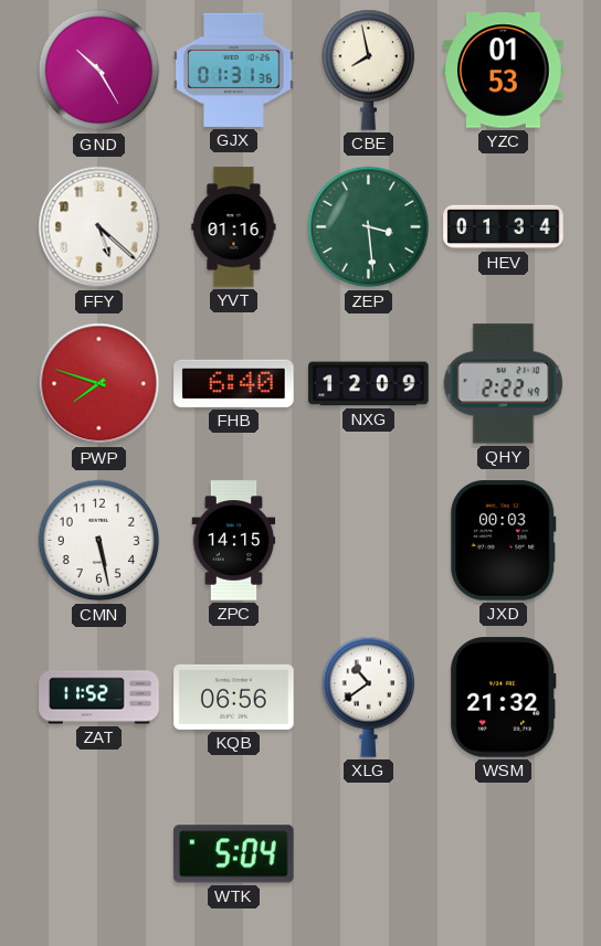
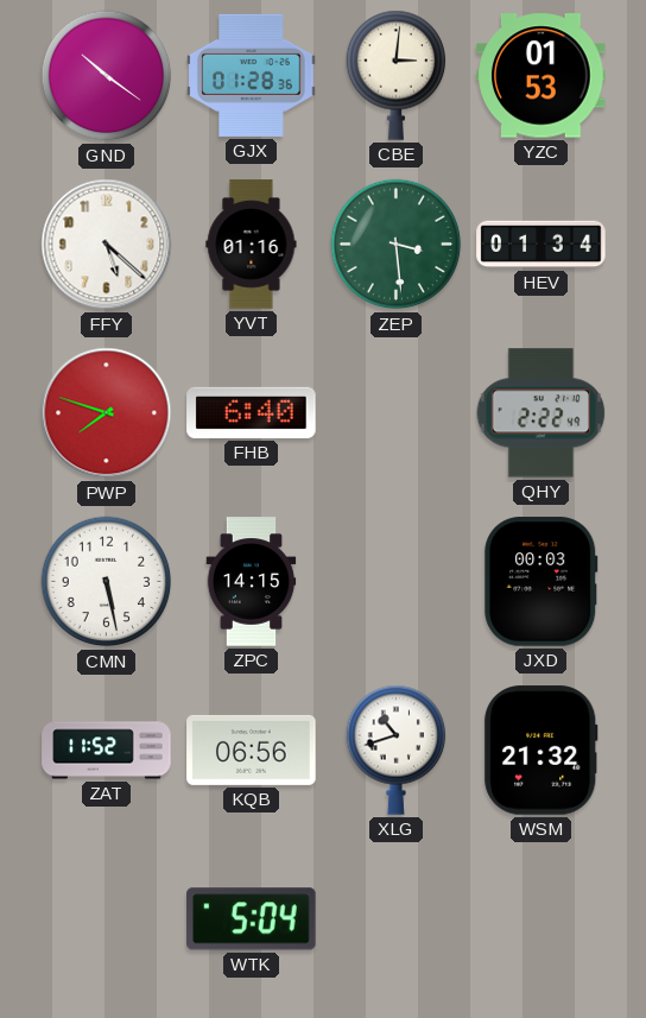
GND: 10:25 -> 10:21 (107, 76)
GJX: 01:31 -> 01:28 (252, 75)
CBE: 7:58 -> 3:01 (397, 75)
NXG: 12:09 -> none (369, 384)
XLG: 10:39 -> 10:42 (397, 750)
